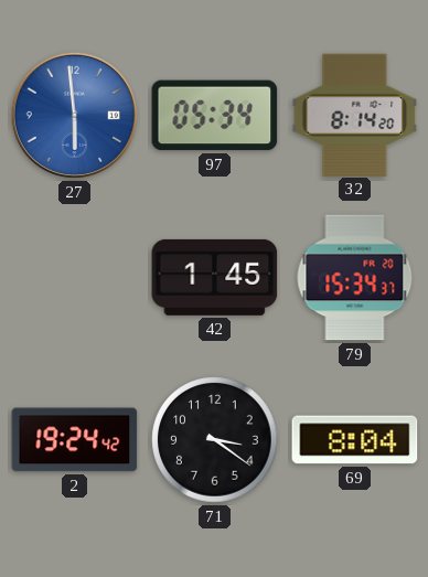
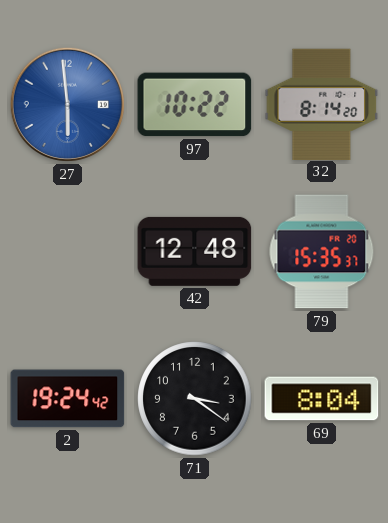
97: 05:34 -> 10:22 (195, 105)
42: 1:45 -> 12:48 (195, 251)
79: 15:34 -> 15:35 (322, 252)
